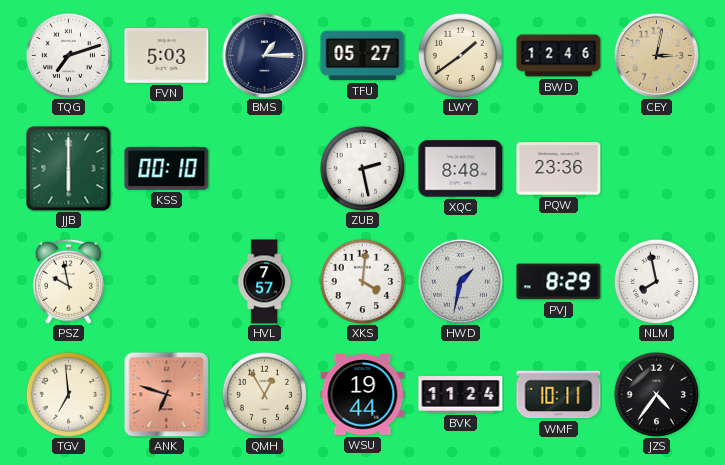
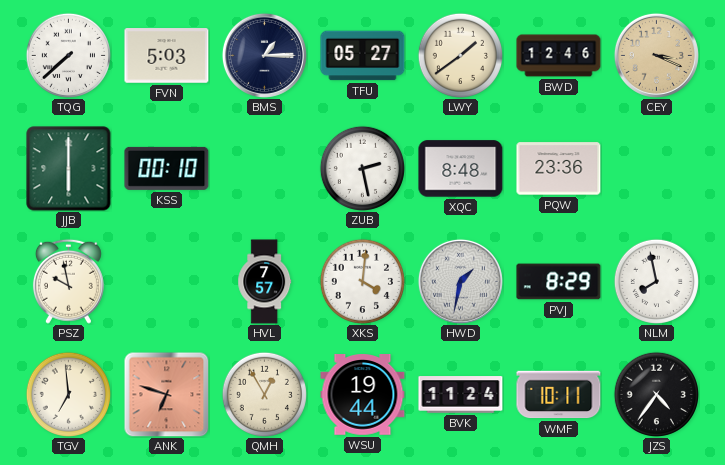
TQG: 7:12 -> 7:38 (68, 55)
CEY: 3:02 -> 3:19 (656, 55)
